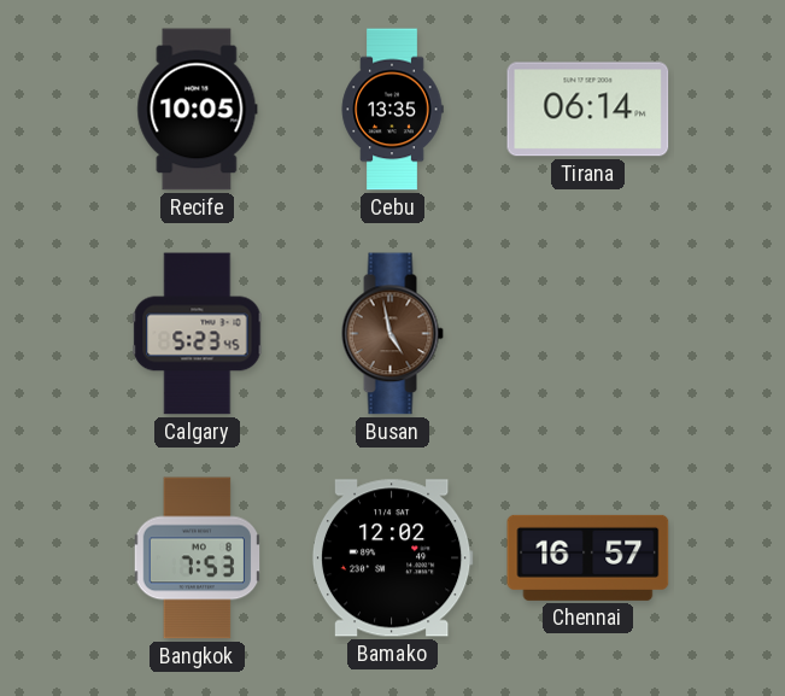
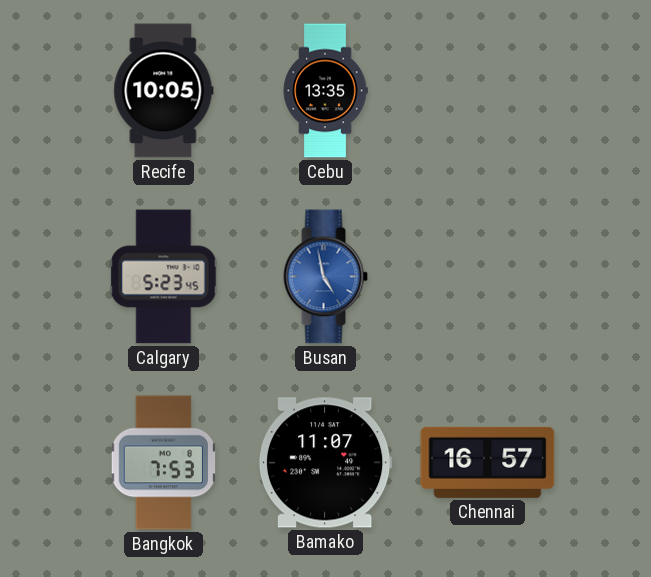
Tirana: 06:14 -> none (588, 110)
Busan dial: brown -> blue (325, 277)
Bamako: 12:02 -> 11:07 (325, 463)
